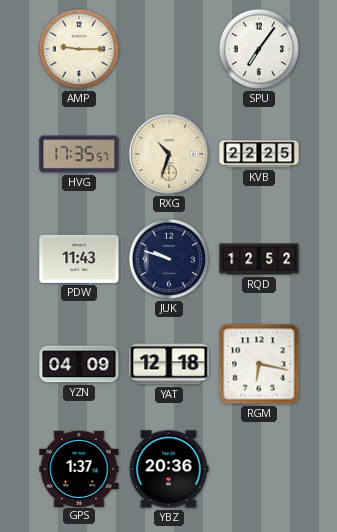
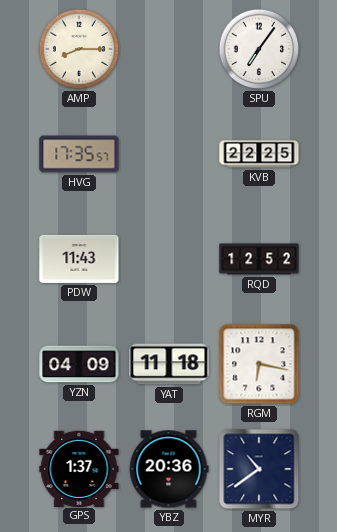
AMP: 9:15 -> 8:15 (79, 49)
RXG: 10:33 -> none (169, 154)
JUK: 9:48 -> none (169, 259)
YAT: 12:18 -> 11:18 (169, 364)
MYR: none -> 10:39 (259, 469)
